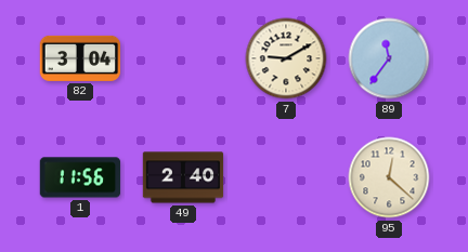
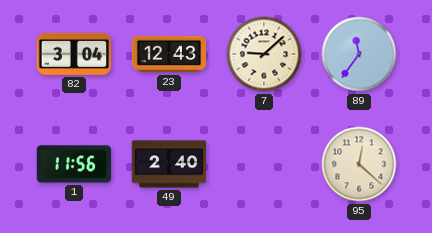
23: none -> 12:43 (169, 54)
7: 9:10 -> 9:08 (264, 54)
